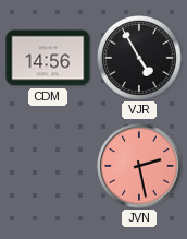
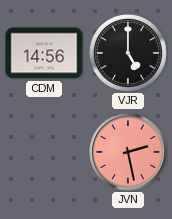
VJR: 4:55 -> 5:00 (129, 54)
